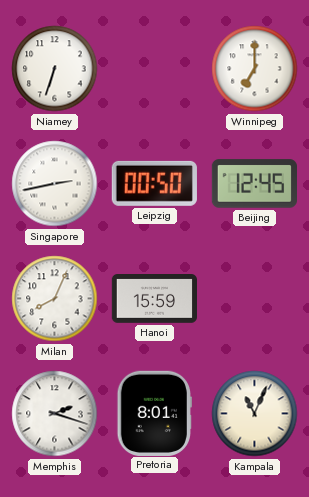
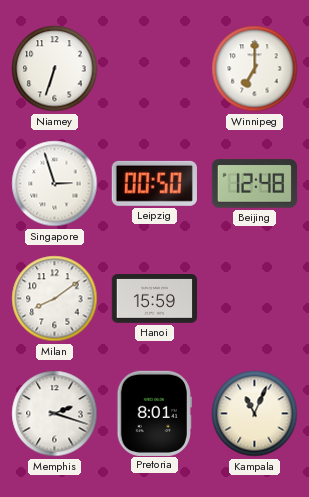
Singapore: 2:43 -> 2:57 (55, 184)
Beijing: 12:45 -> 12:48 (254, 184)
Milan: 8:04 -> 8:09 (55, 299)
